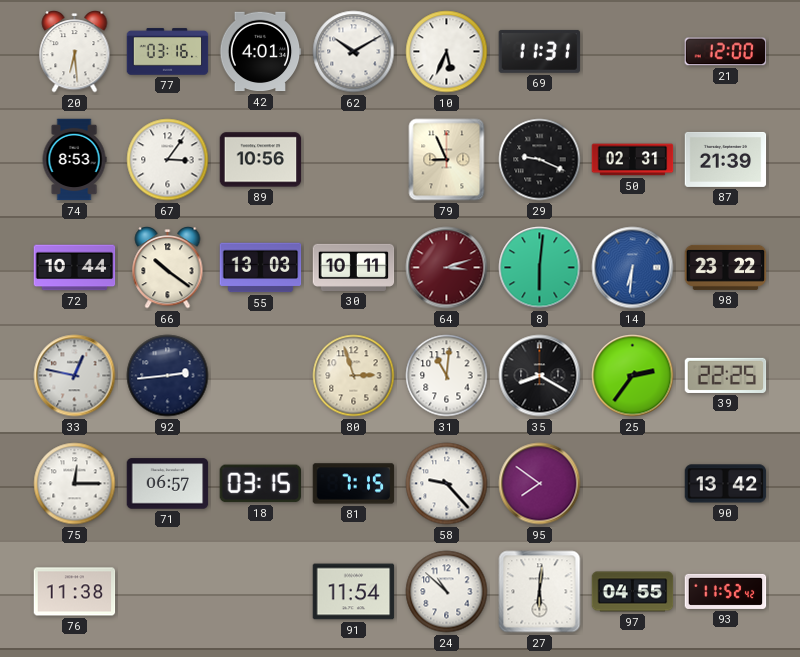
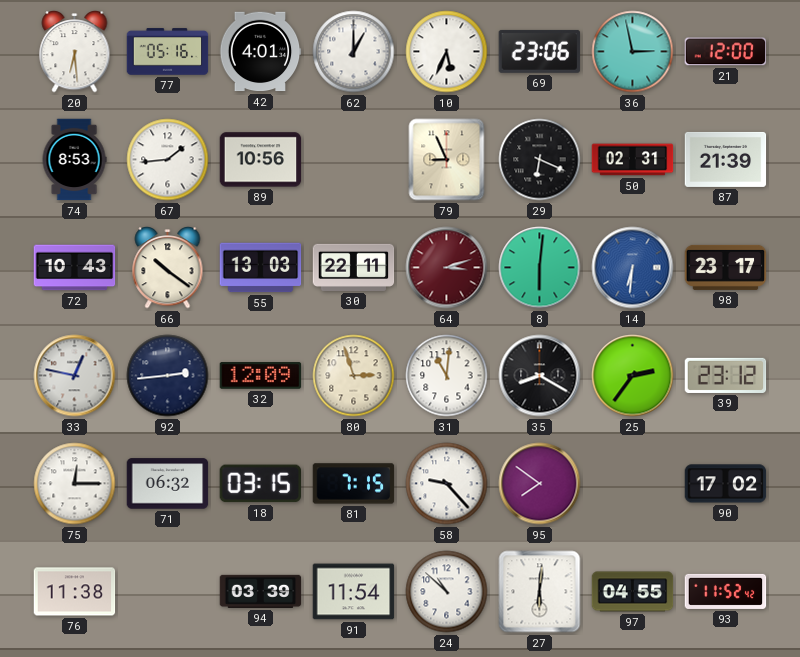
77: 03:16 -> 05:16 (168, 52)
62: 10:10 -> 1:00 (354, 52)
69: 11:31 -> 23:06 (540, 51)
36: none -> 2:58 (633, 52)
67: 3:06 -> 1:44 (168, 160)
29: 9:19 -> 6:19 (540, 160)
72: 10:44 -> 10:43 (75, 268)
30: 10:11 -> 22:11 (354, 267)
98: 23:22 -> 23:17 (726, 267)
32: none -> 12:09 (261, 376)
39: 22:25 -> 23:12 (726, 375)
71: 06:57 -> 06:32 (168, 484)
90: 13:42 -> 17:02 (726, 484)
94: none -> 03:39 (261, 591)
